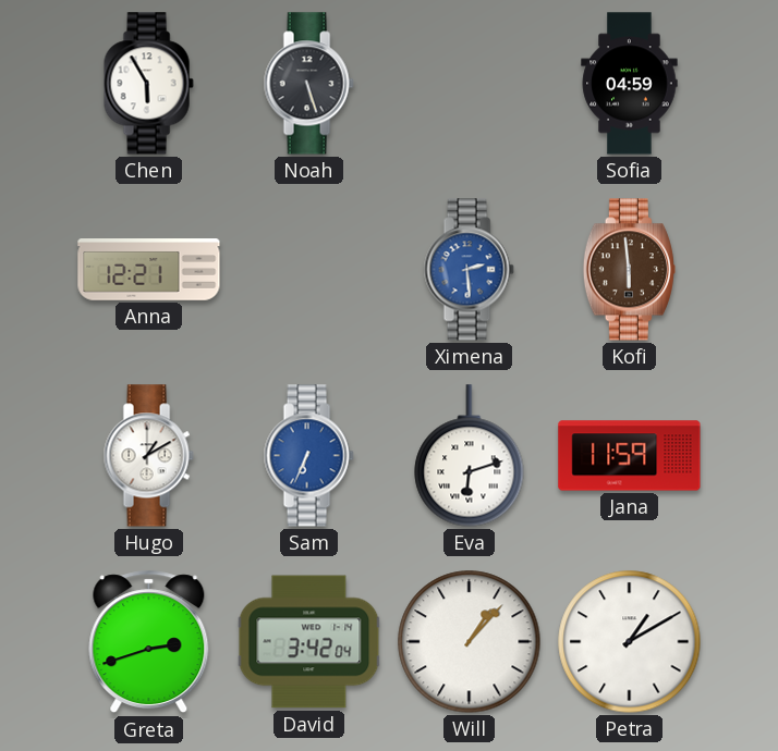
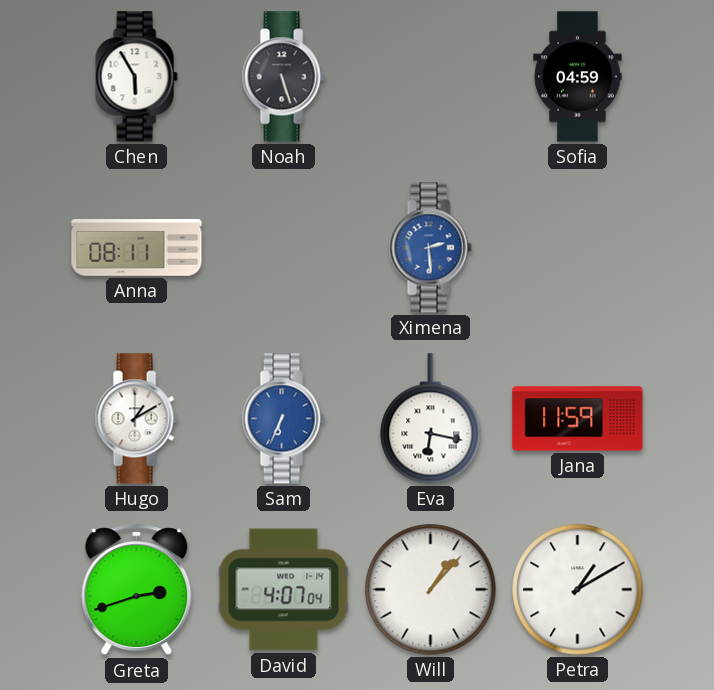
Anna: 12:21 -> 08:11 (137, 248)
Kofi: 5:59 -> none (629, 270)
Eva: 6:12 -> 6:17 (431, 419)
David: 3:42 -> 4:07 (284, 590)
